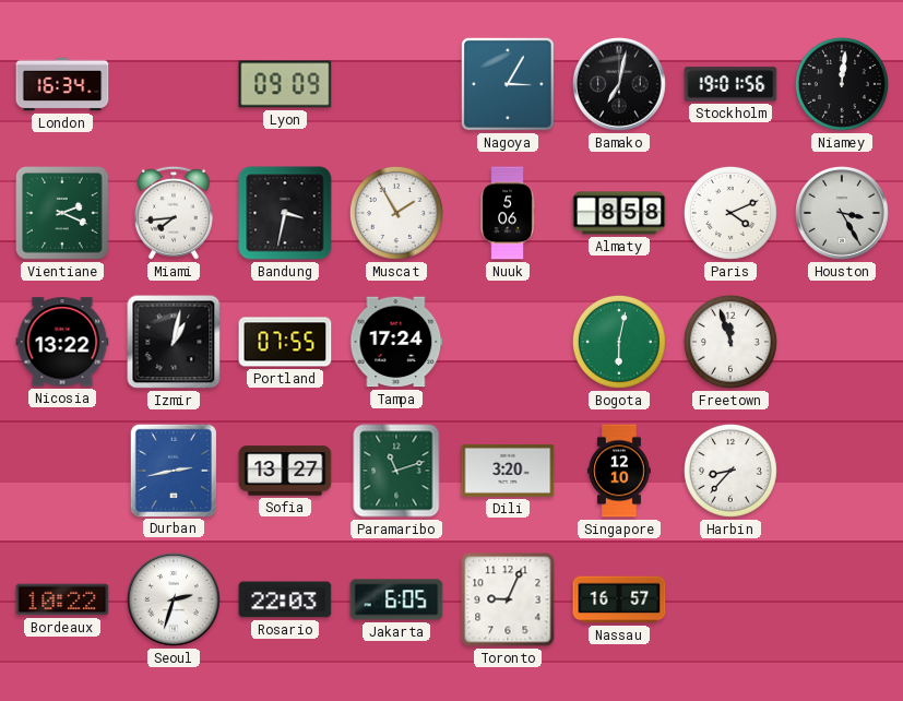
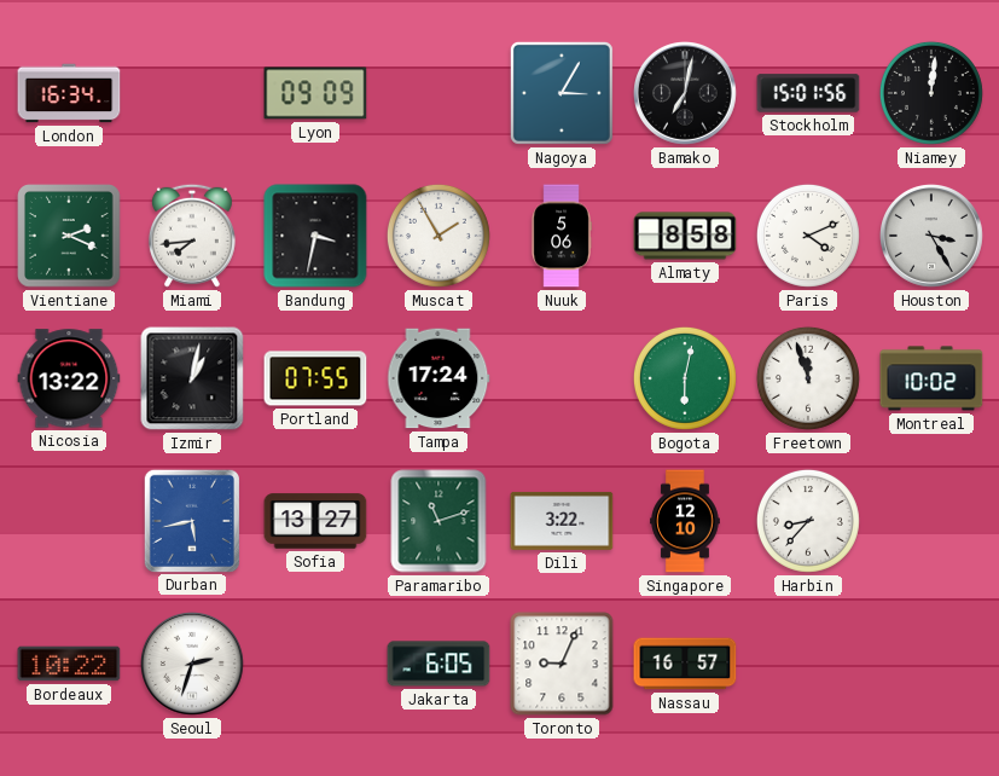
Stockholm: 19:01 -> 15:01 (808, 93)
Montreal: none -> 10:02 (931, 378)
Durban: 2:43 -> 5:43 (191, 520)
Dili: 3:20 -> 3:22 (562, 521)
Rosario: 22:03 -> none (285, 599)
